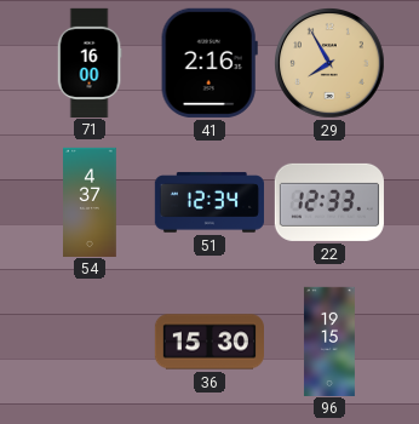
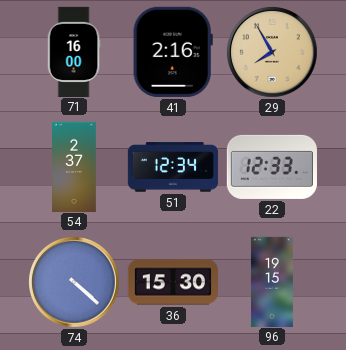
54: 4:37 -> 2:37 (75, 166)
74: none -> 4:22 (75, 283)
